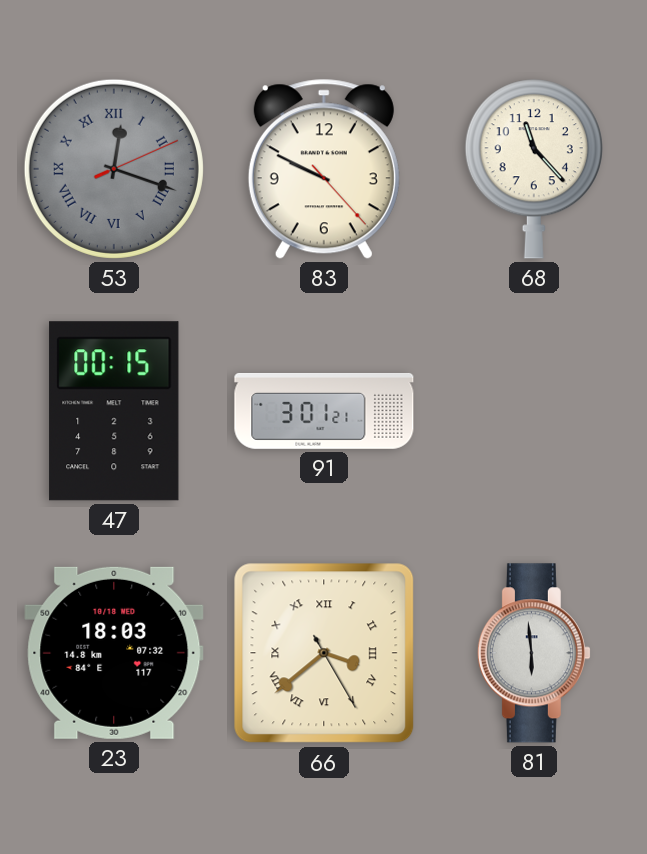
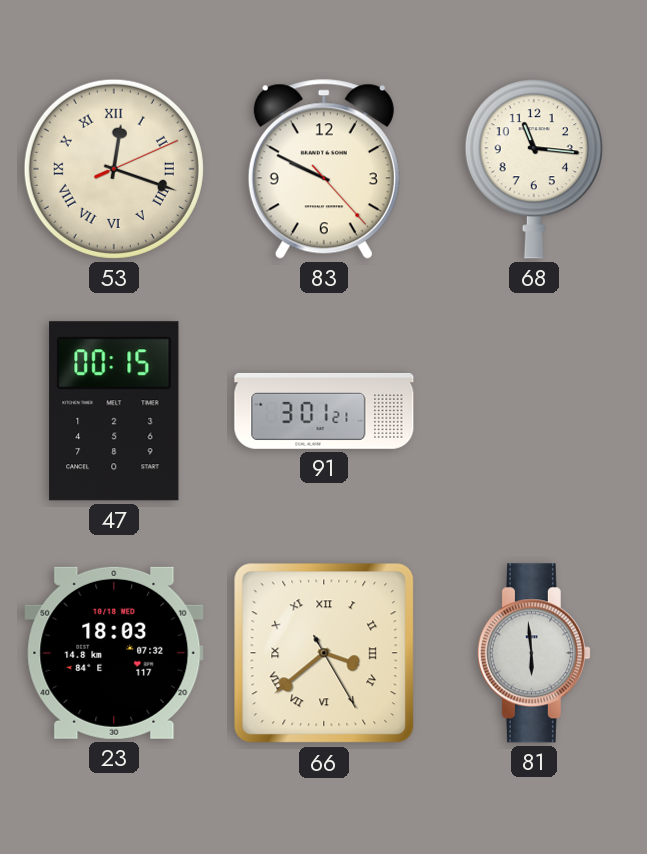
53 dial: grey -> cream (114, 169)
68: 11:23 -> 11:16 (534, 169)
